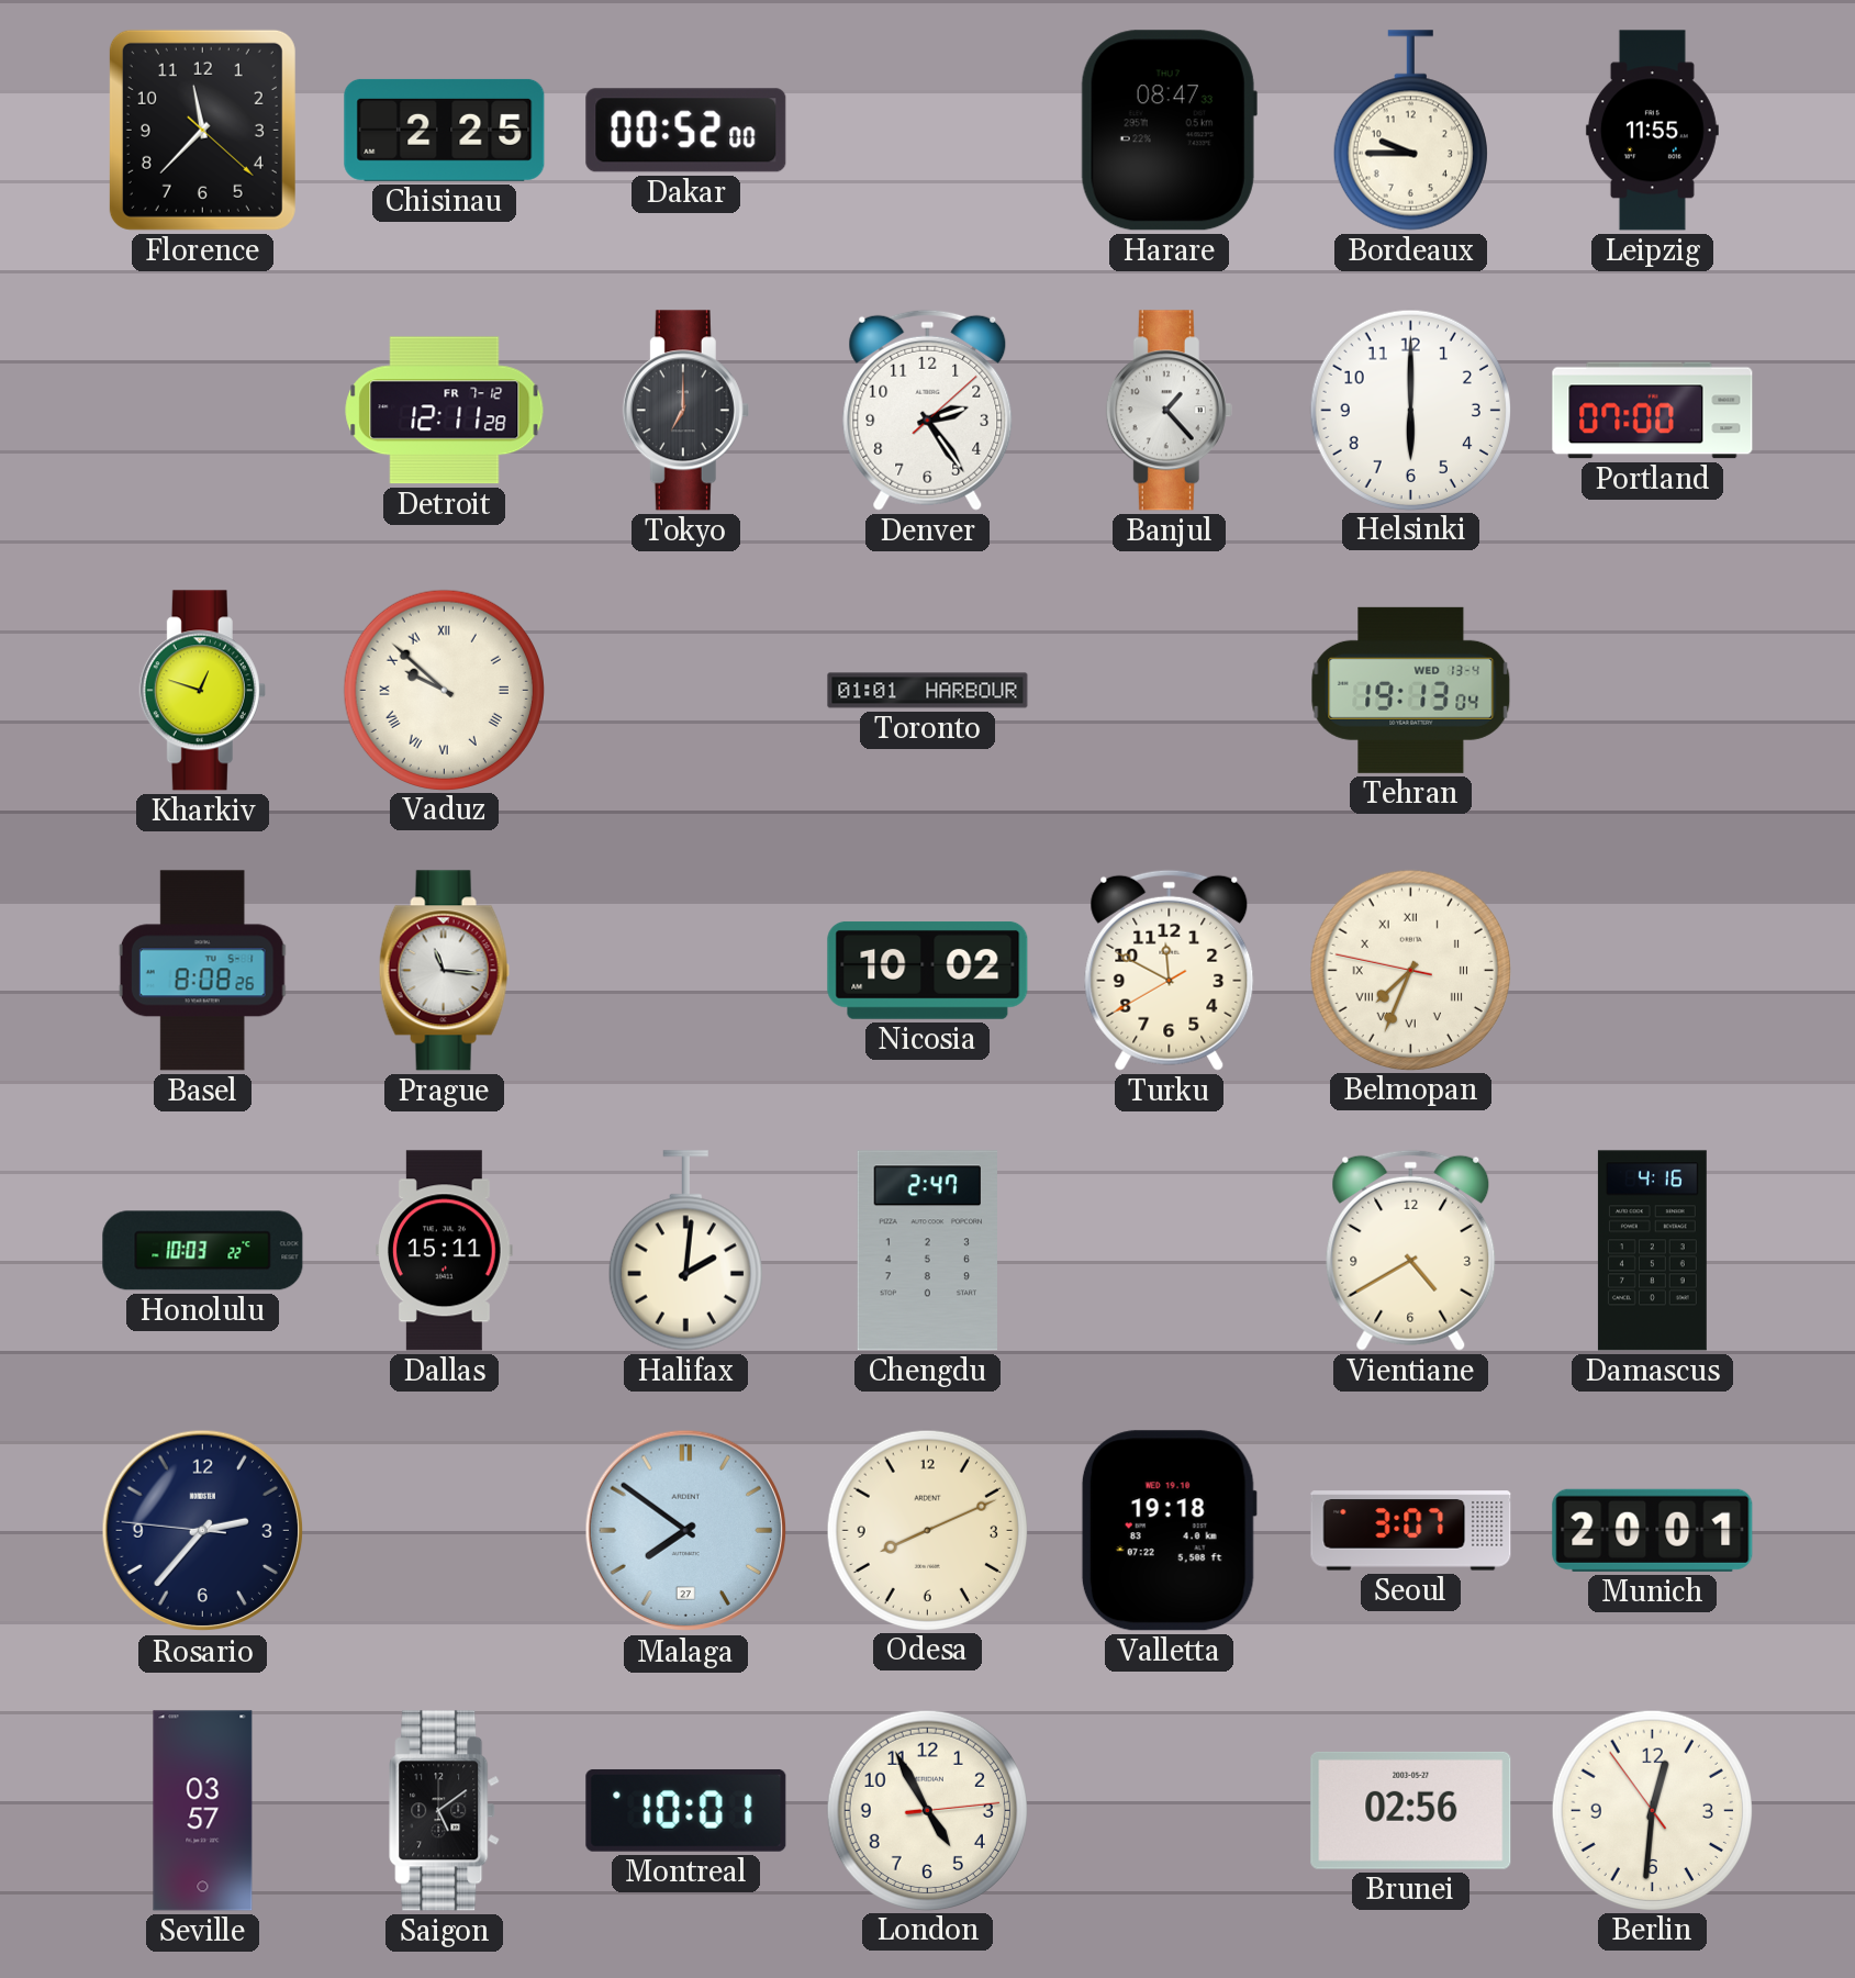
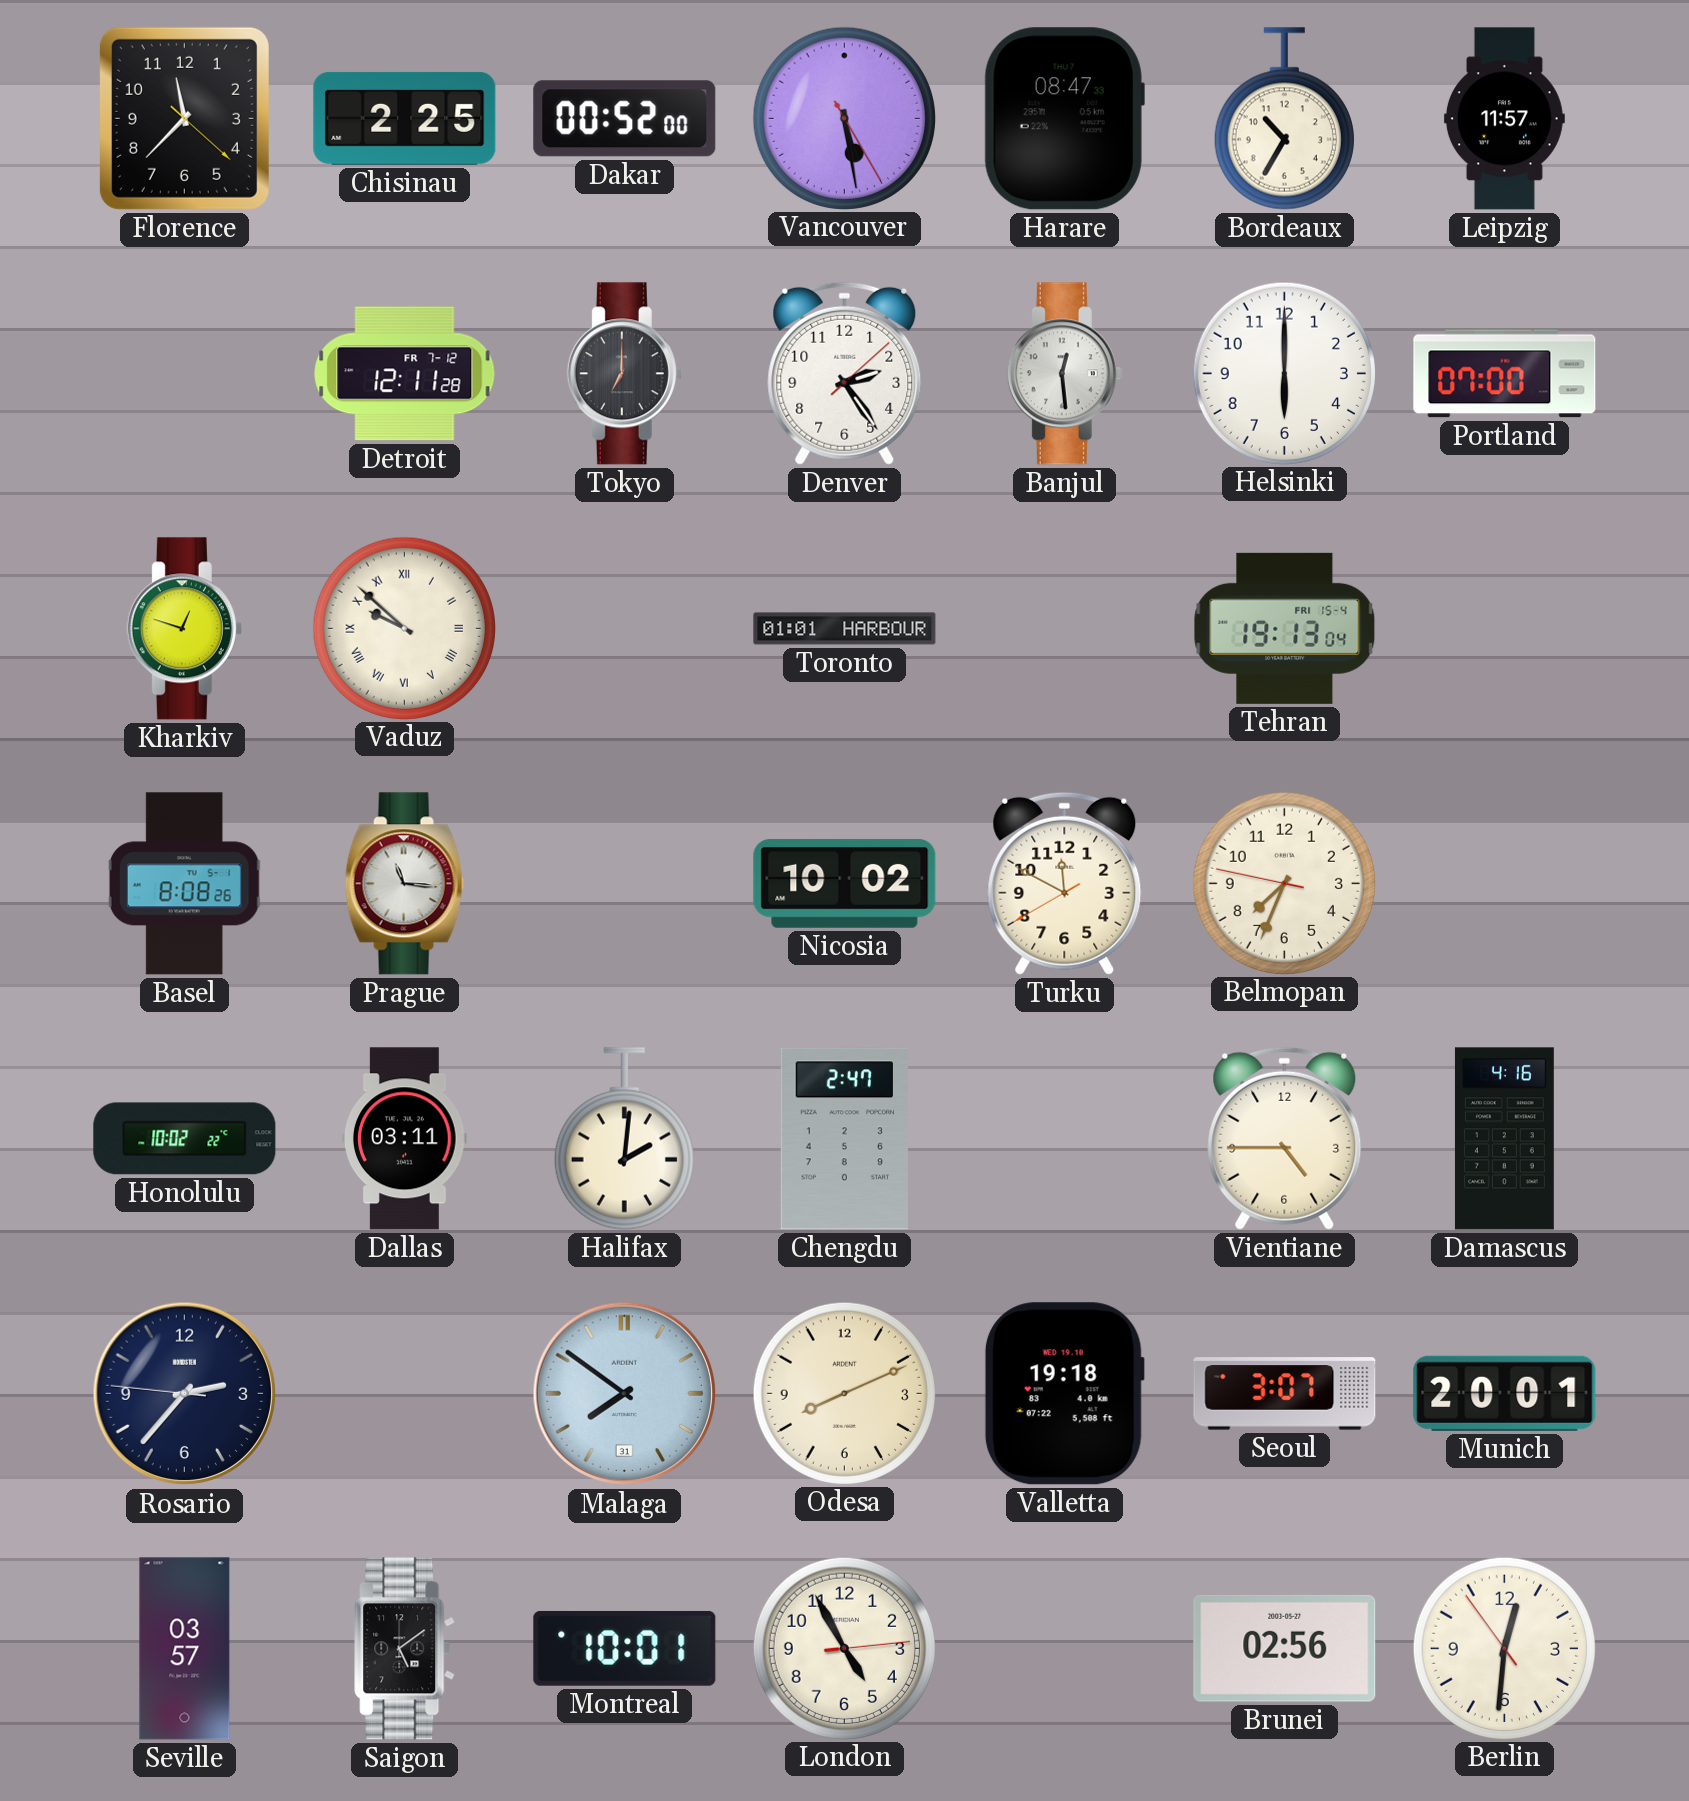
Vancouver: none -> 5:28 (844, 118)
Bordeaux: 9:45 -> 10:35 (1284, 119)
Leipzig: 11:55 -> 11:57 (1504, 119)
Banjul: 1:23 -> 12:29 (1064, 374)
Tehran date: WED 13-4 -> FRI 15-4 (1285, 628)
Belmopan numerals: Roman -> Arabic (1284, 883)
Honolulu: 10:03 -> 10:02 (185, 1139)
Dallas: 15:11 -> 03:11 (405, 1139)
Vientiane: 4:40 -> 4:45 (1285, 1138)
Malaga date: 27 -> 31 (625, 1394)
